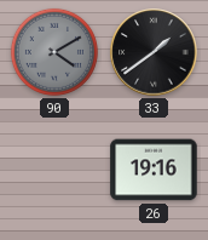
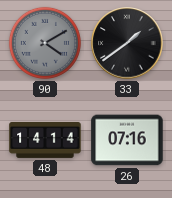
48: none -> 14:14 (45, 140)
26: 19:16 -> 07:16 (127, 140)
